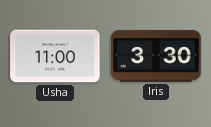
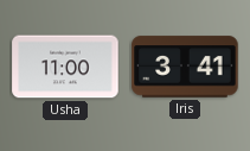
Iris: 3:30 -> 3:41 (185, 67)
